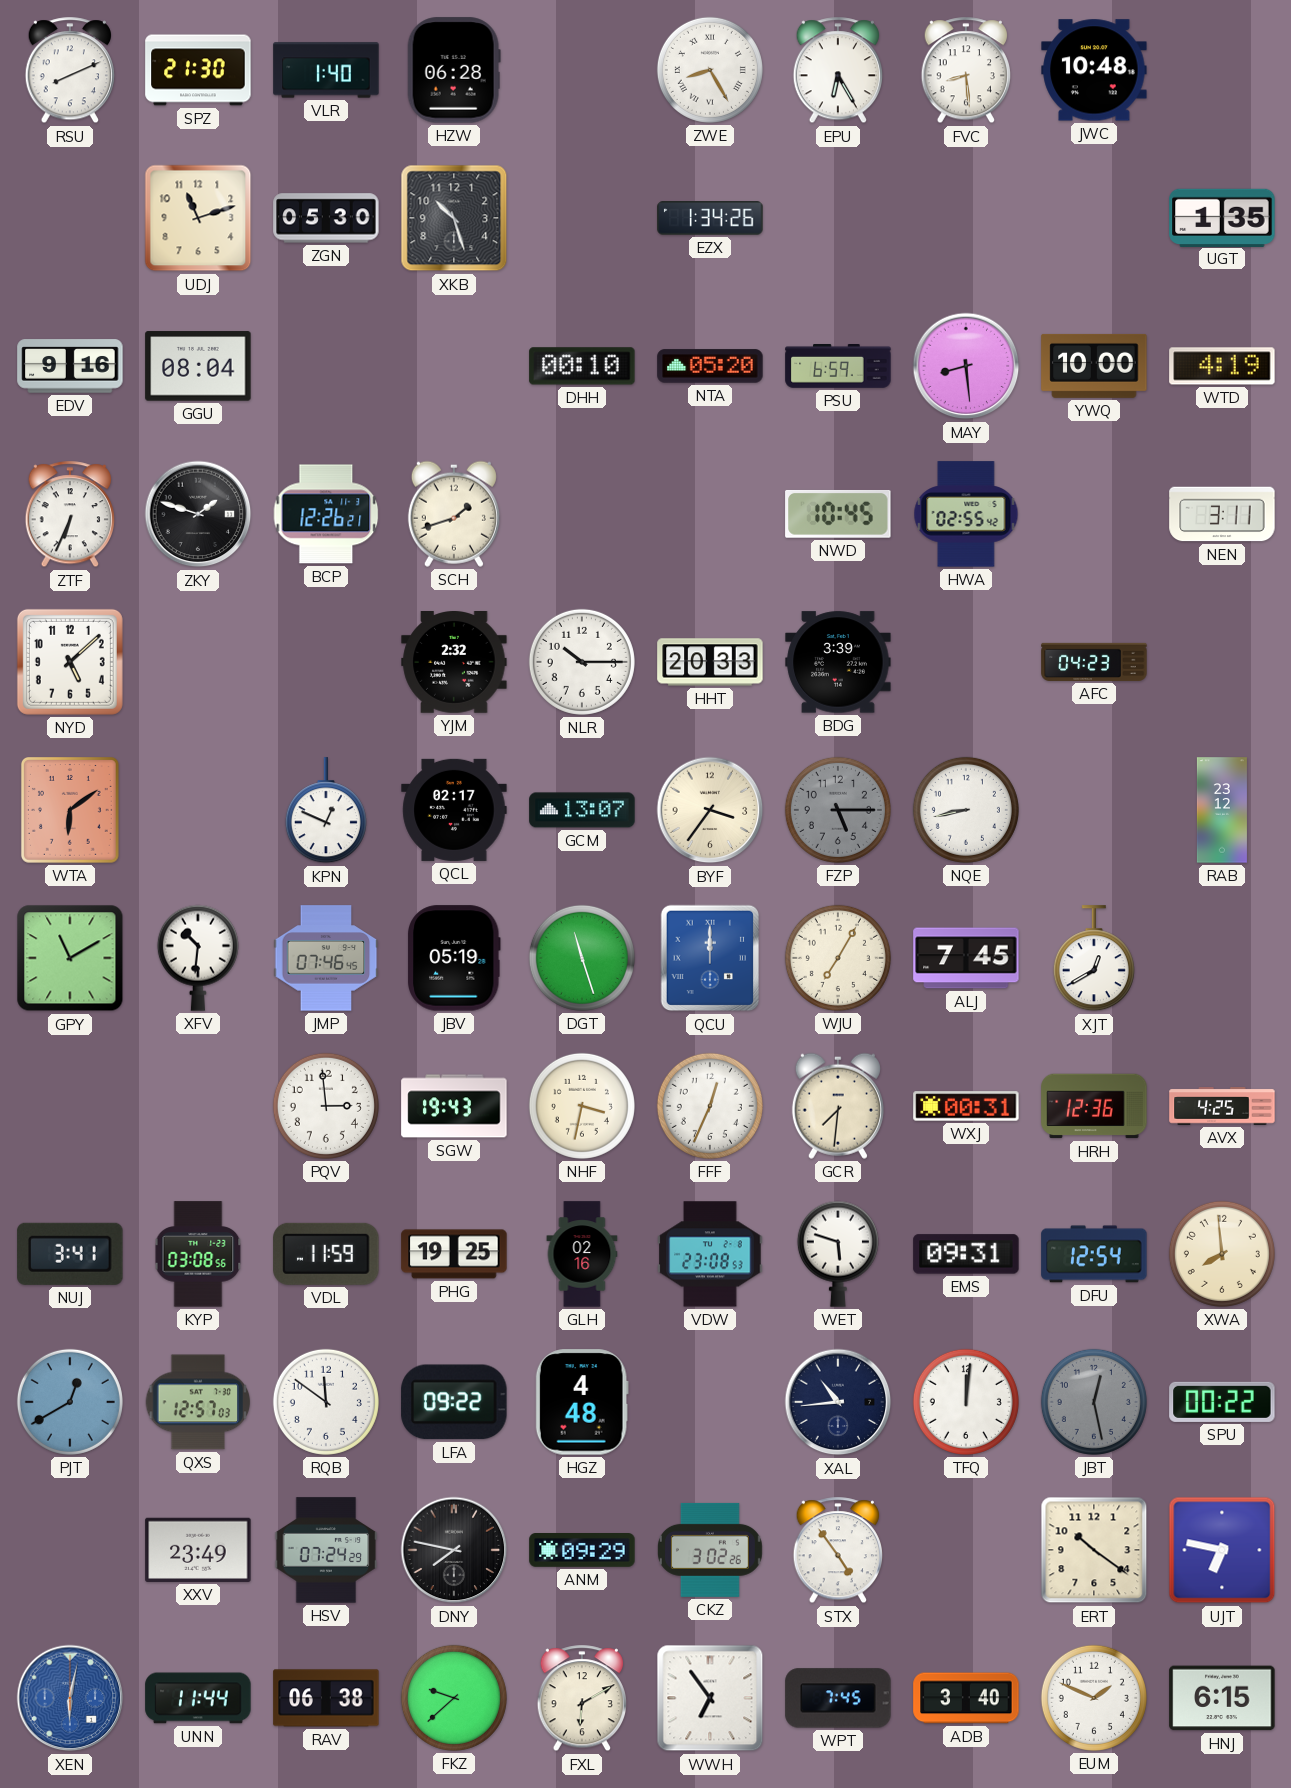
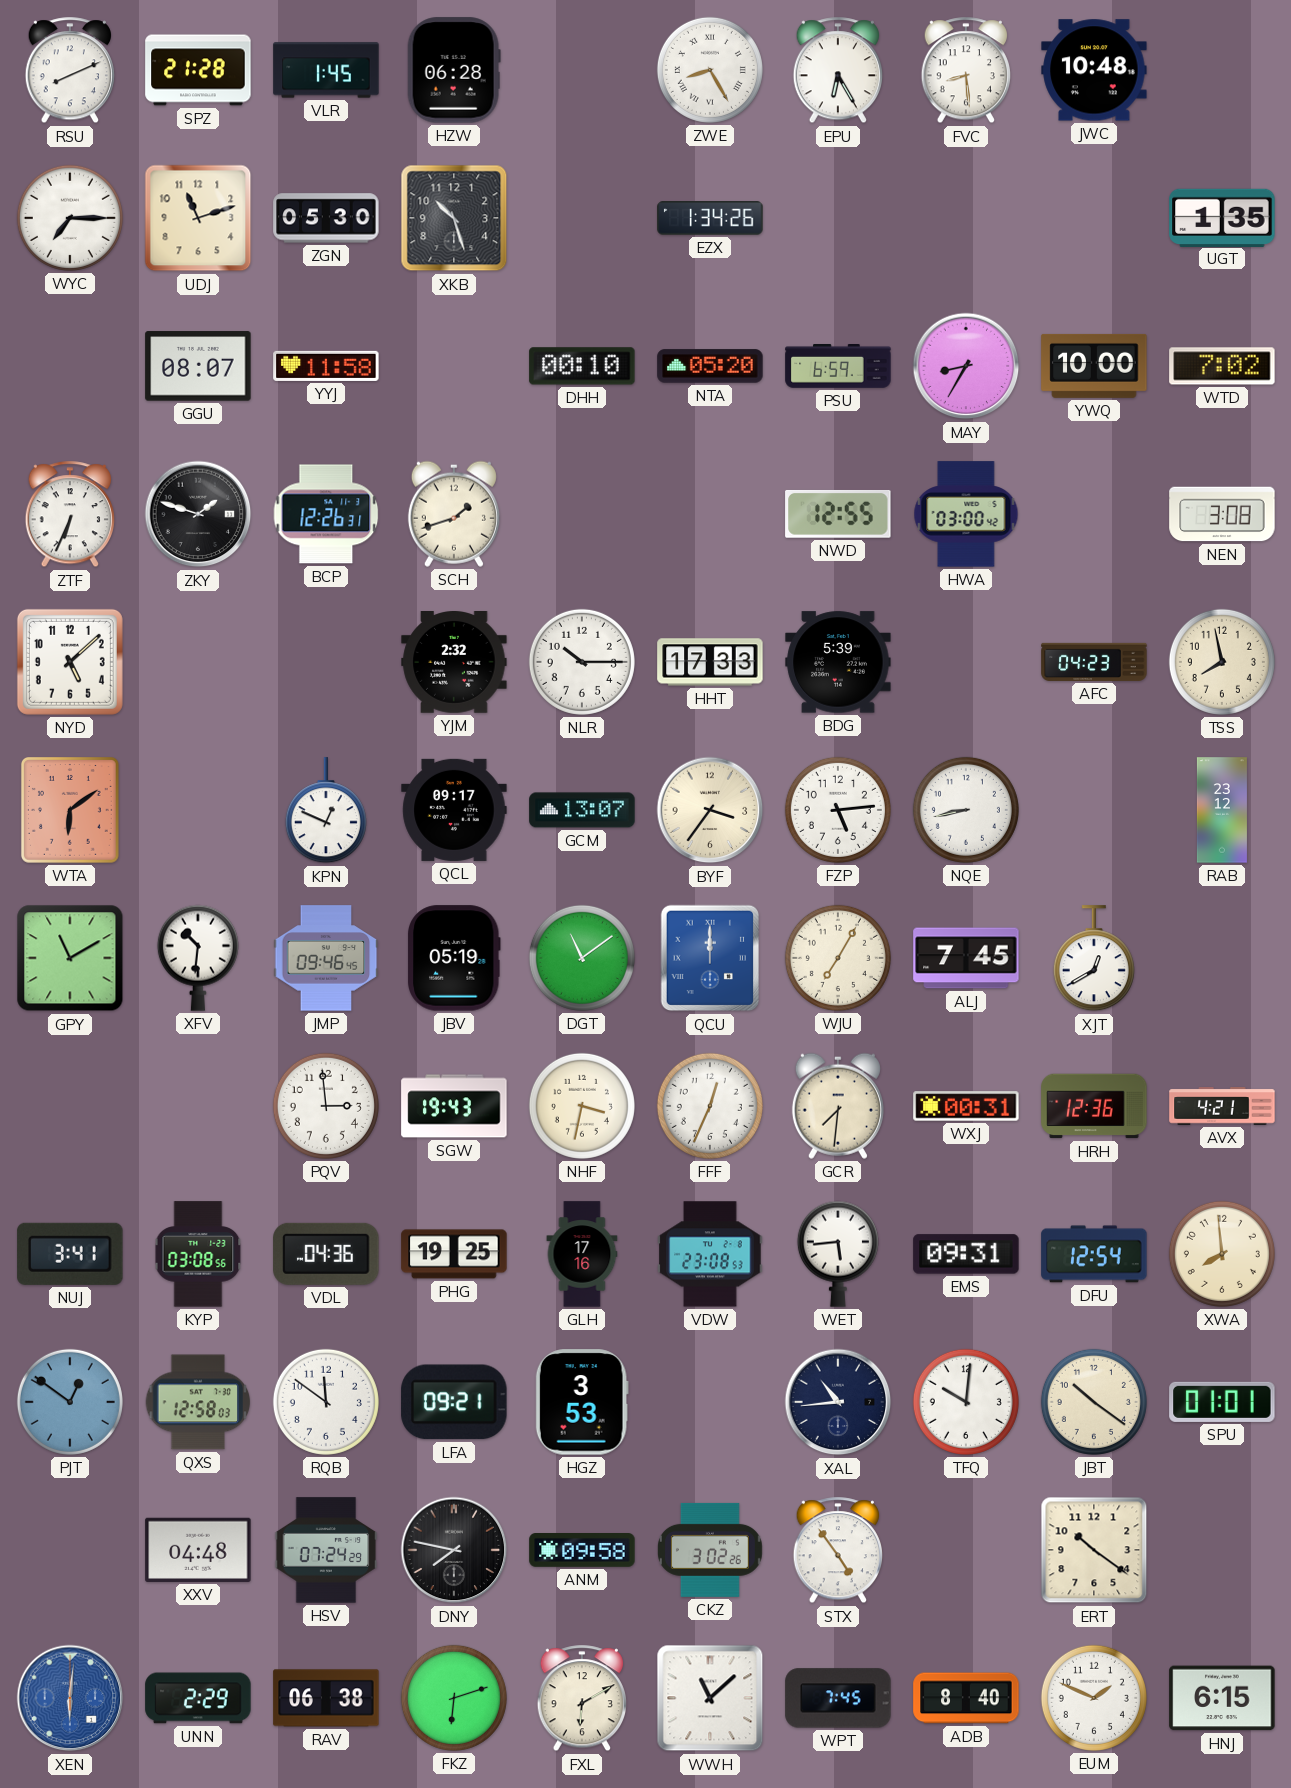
SPZ: 21:30 -> 21:28 (198, 70)
VLR: 1:40 -> 1:45 (326, 70)
WYC: none -> 7:15 (70, 218)
EDV: 9:16 -> none (70, 366)
GGU: 08:04 -> 08:07 (198, 366)
YYJ: none -> 11:58 (326, 366)
MAY: 8:29 -> 8:35 (966, 366)
WTD: 4:19 -> 7:02 (1222, 366)
BCP: 12:26:21 -> 12:26:31 (326, 514)
NWD: 10:45 -> 12:55 (838, 514)
HWA: 02:55 -> 03:00 (966, 514)
NEN: 3:11 -> 3:08 (1222, 514)
HHT: 20:33 -> 17:33 (710, 662)
BDG: 3:39 -> 5:39 (838, 662)
TSS: none -> 7:58 (1222, 662)
QCL: 02:17 -> 09:17 (454, 810)
FZP: 5:15 -> 5:14 (838, 810)
FZP dial: grey -> white (838, 810)
JMP: 07:46 -> 09:46 (326, 958)
DGT: 11:27 -> 11:09 (582, 958)
AVX: 4:25 -> 4:21 (1222, 1106)
VDL: 11:59 -> 04:36 (326, 1254)
GLH: 02:16 -> 17:16 (582, 1254)
WET: 5:48 -> 5:44 (838, 1254)
PJT: 12:40 -> 12:51 (70, 1402)
QXS: 12:57 -> 12:58 (198, 1402)
LFA: 09:22 -> 09:21 (454, 1402)
HGZ: 4:48 -> 3:53 (582, 1402)
TFQ: 12:01 -> 10:01 (966, 1402)
JBT: 12:28 -> 10:21 (1094, 1402)
JBT dial: grey -> cream (1094, 1402)
SPU: 00:22 -> 01:01 (1222, 1402)
XXV: 23:49 -> 04:48 (198, 1550)
ANM: 09:29 -> 09:58 (582, 1551)
UJT: 6:47 -> none (1222, 1550)
XEN: 6:02 -> 6:01 (70, 1698)
UNN: 11:44 -> 2:29 (198, 1698)
FKZ: 9:38 -> 6:12 (454, 1698)
WWH: 6:54 -> 11:08 (710, 1698)
ADB: 3:40 -> 8:40 (966, 1698)
